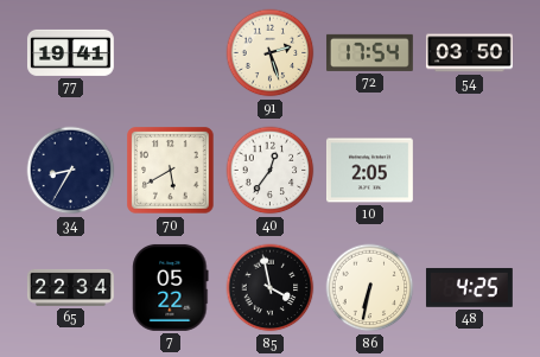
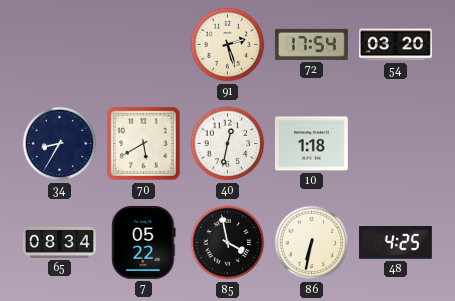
77: 19:41 -> none (70, 52)
54: 03:50 -> 03:20 (395, 45)
40: 12:36 -> 12:32 (228, 144)
10: 2:05 -> 1:18 (311, 144)
65: 22:34 -> 08:34 (59, 242)
